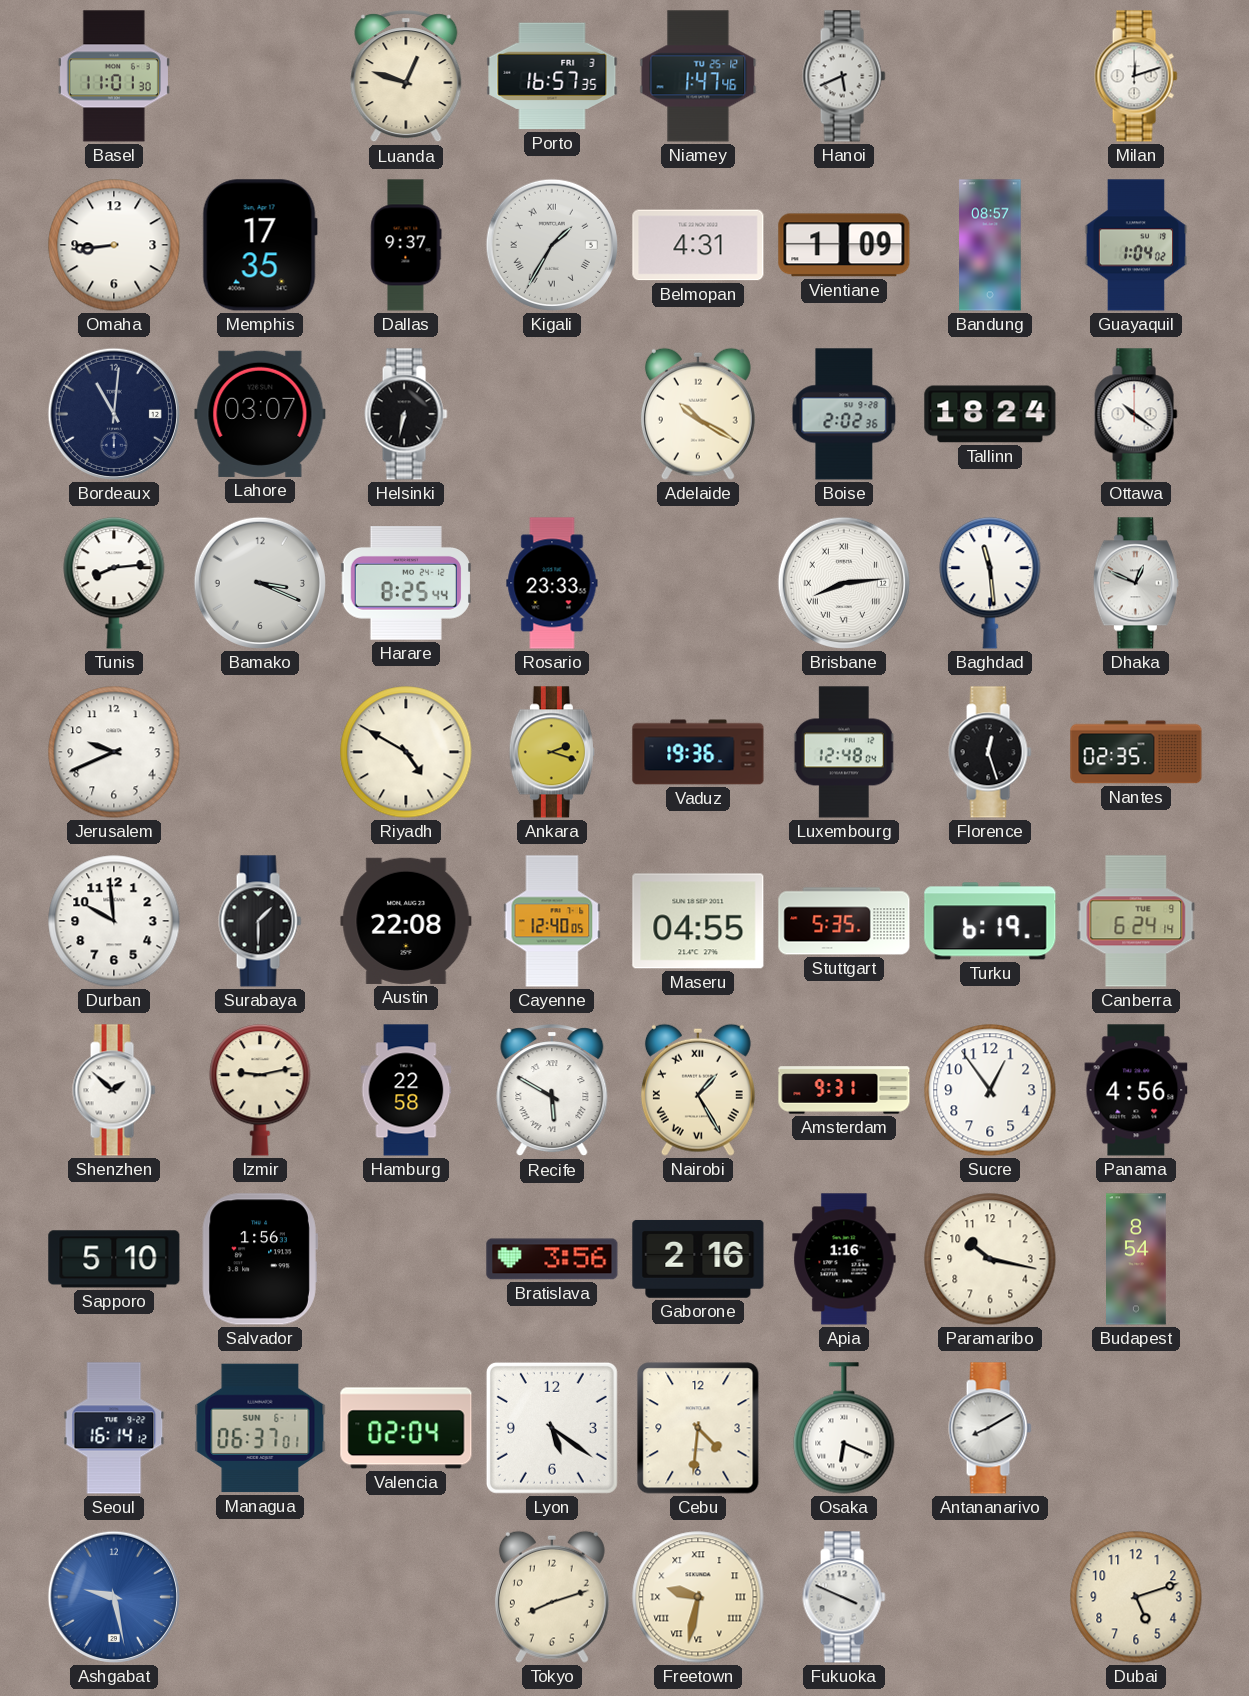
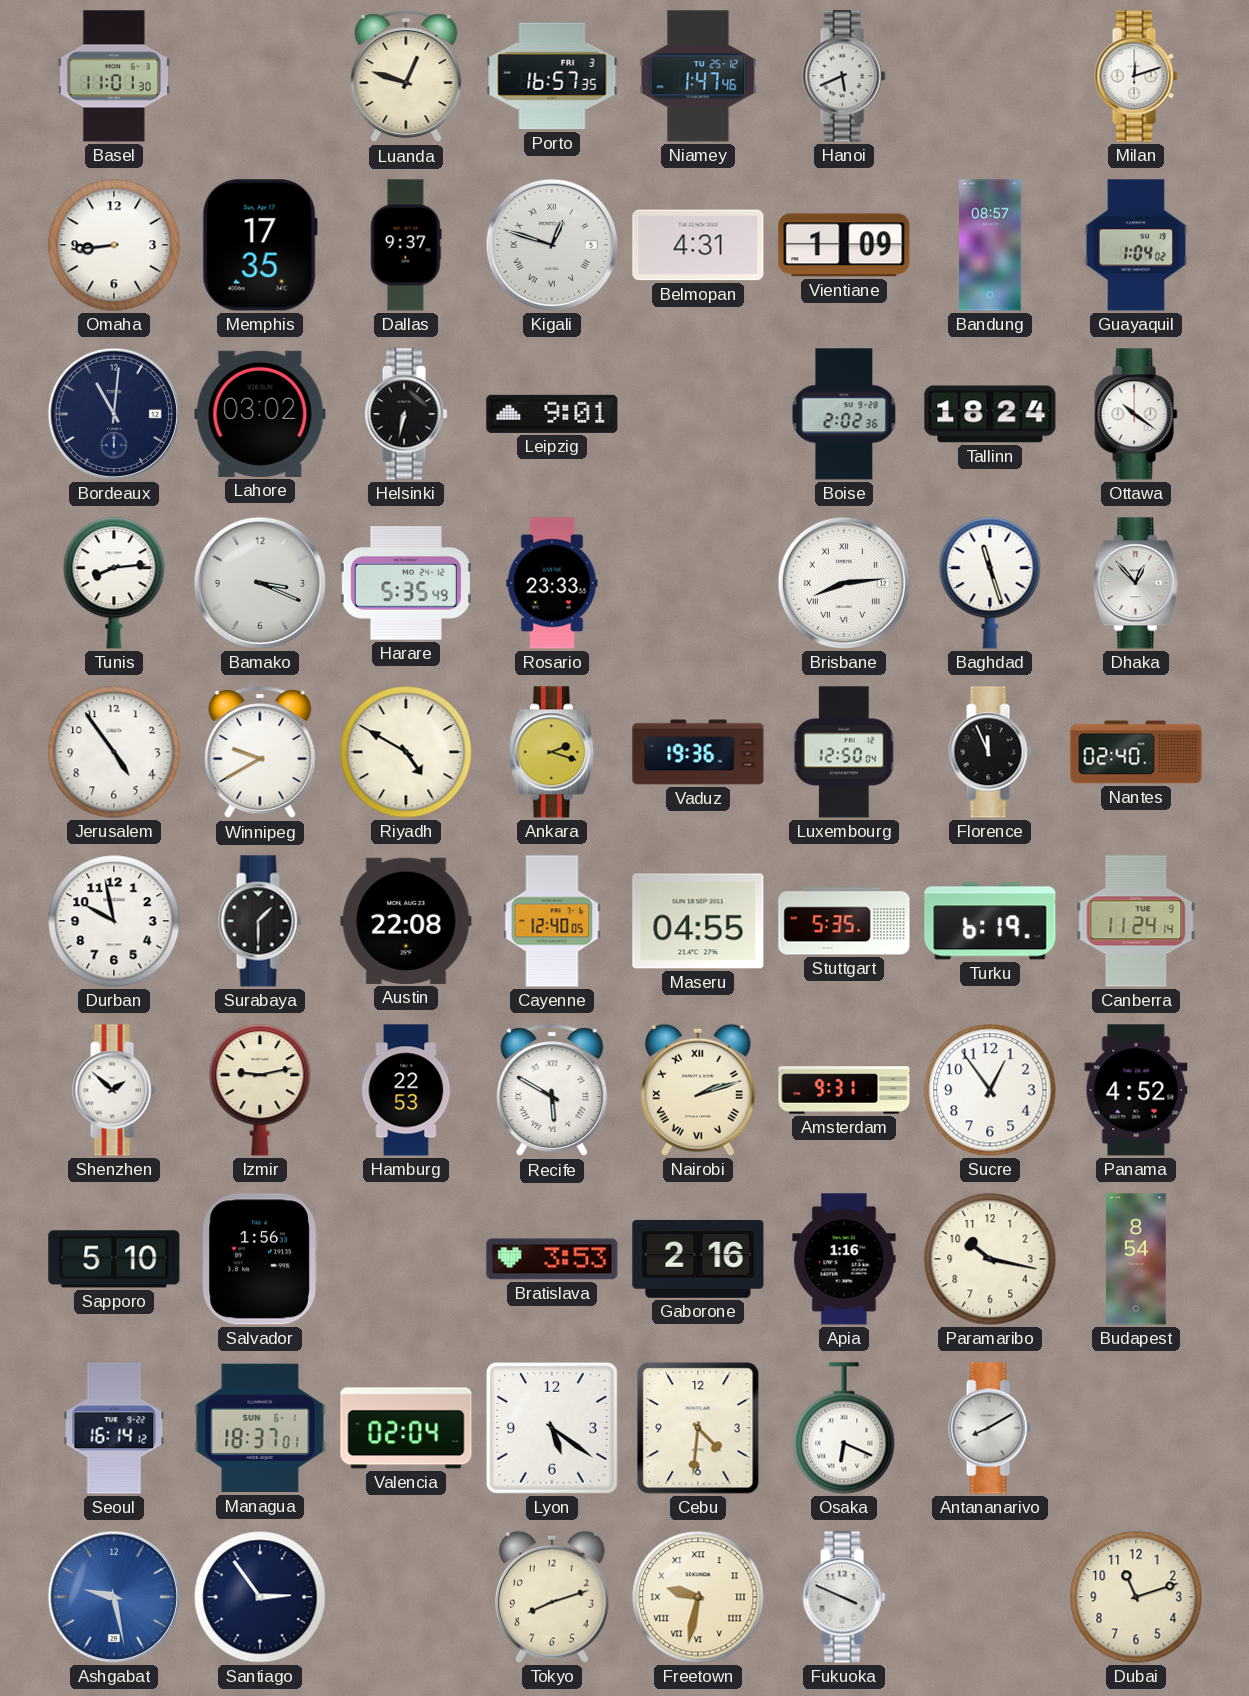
Kigali: 1:35 -> 12:48 (552, 245)
Lahore: 03:07 -> 03:02 (260, 414)
Leipzig: none -> 9:01 (552, 414)
Adelaide: 10:20 -> none (698, 414)
Harare: 8:25 -> 5:35 (405, 583)
Baghdad: 11:29 -> 11:27 (990, 583)
Dhaka: 12:49 -> 12:53 (1136, 583)
Jerusalem: 9:41 -> 4:54 (114, 752)
Winnipeg: none -> 9:40 (260, 753)
Luxembourg: 12:48 -> 12:50 (844, 752)
Florence: 12:27 -> 11:56 (990, 752)
Nantes: 02:35 -> 02:40 (1136, 752)
Durban: 9:59 -> 9:58 (114, 921)
Canberra: 6:24 -> 11:24 (1136, 921)
Hamburg: 22:58 -> 22:53 (406, 1090)
Nairobi: 1:25 -> 2:12 (698, 1090)
Panama: 4:56 -> 4:52 (1136, 1090)
Bratislava: 3:56 -> 3:53 (552, 1259)
Managua: 06:37 -> 18:37 (260, 1428)
Santiago: none -> 2:54 (260, 1597)
Dubai: 5:12 -> 11:12 (1136, 1597)
